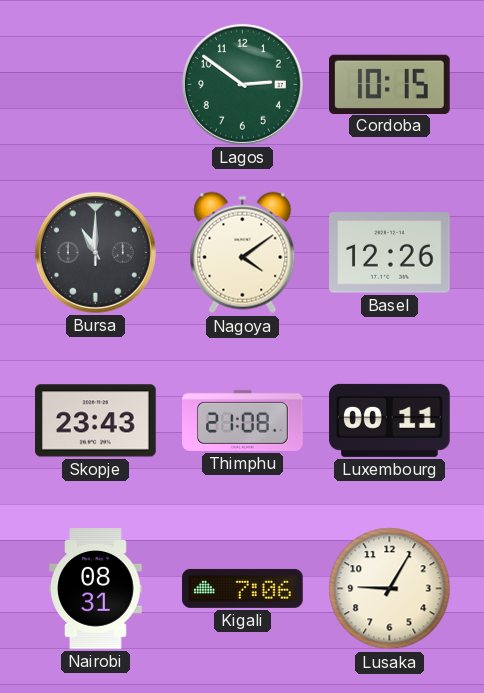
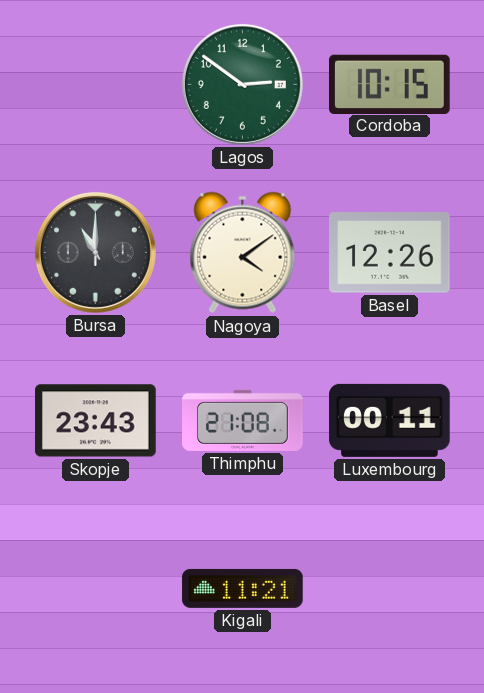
Nairobi: 08:31 -> none (96, 589)
Kigali: 7:06 -> 11:21 (243, 588)
Lusaka: 9:05 -> none (390, 589)
